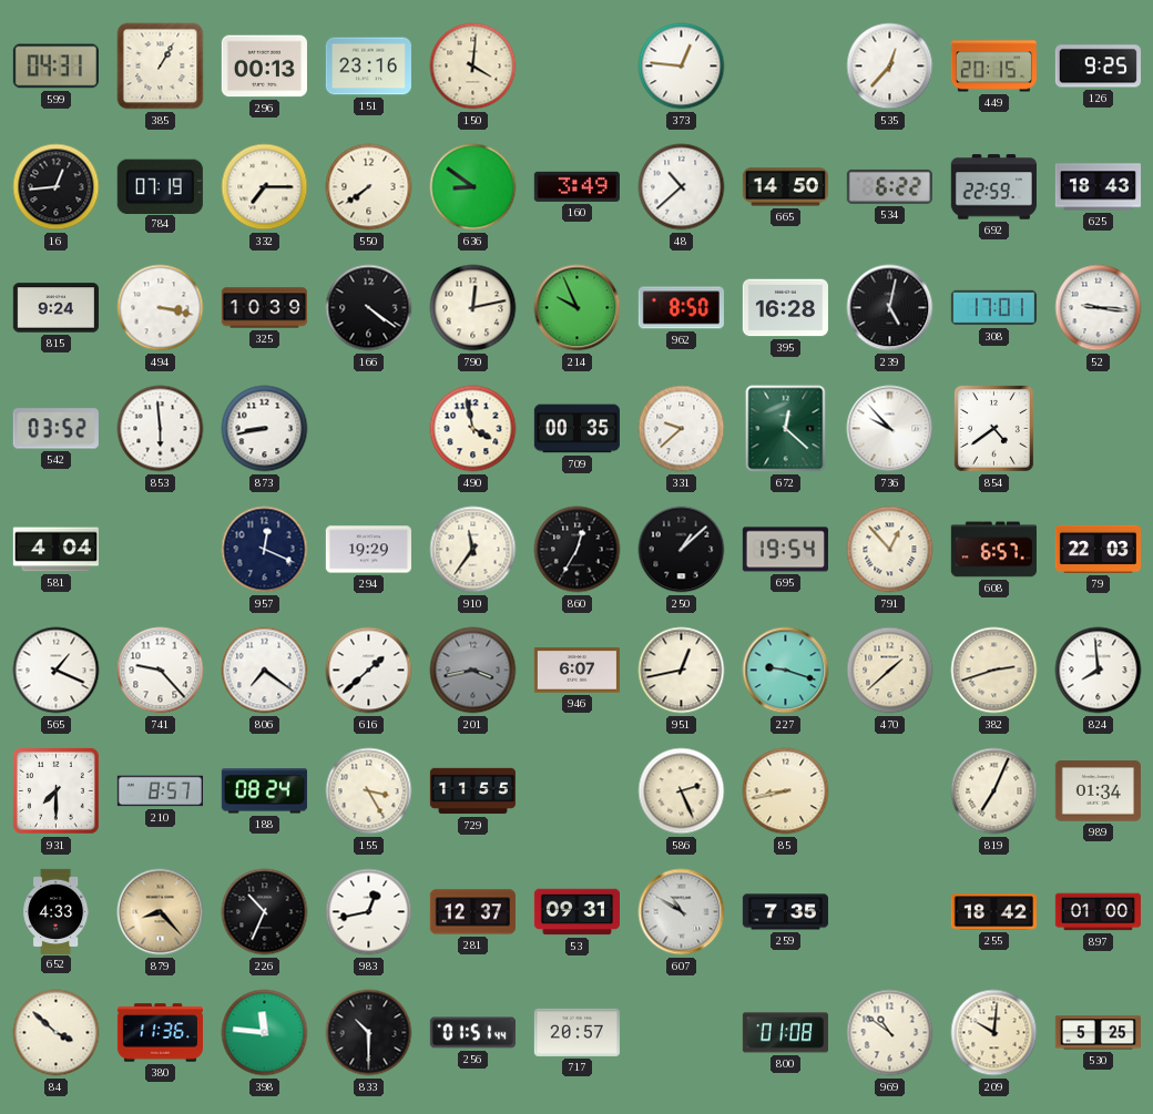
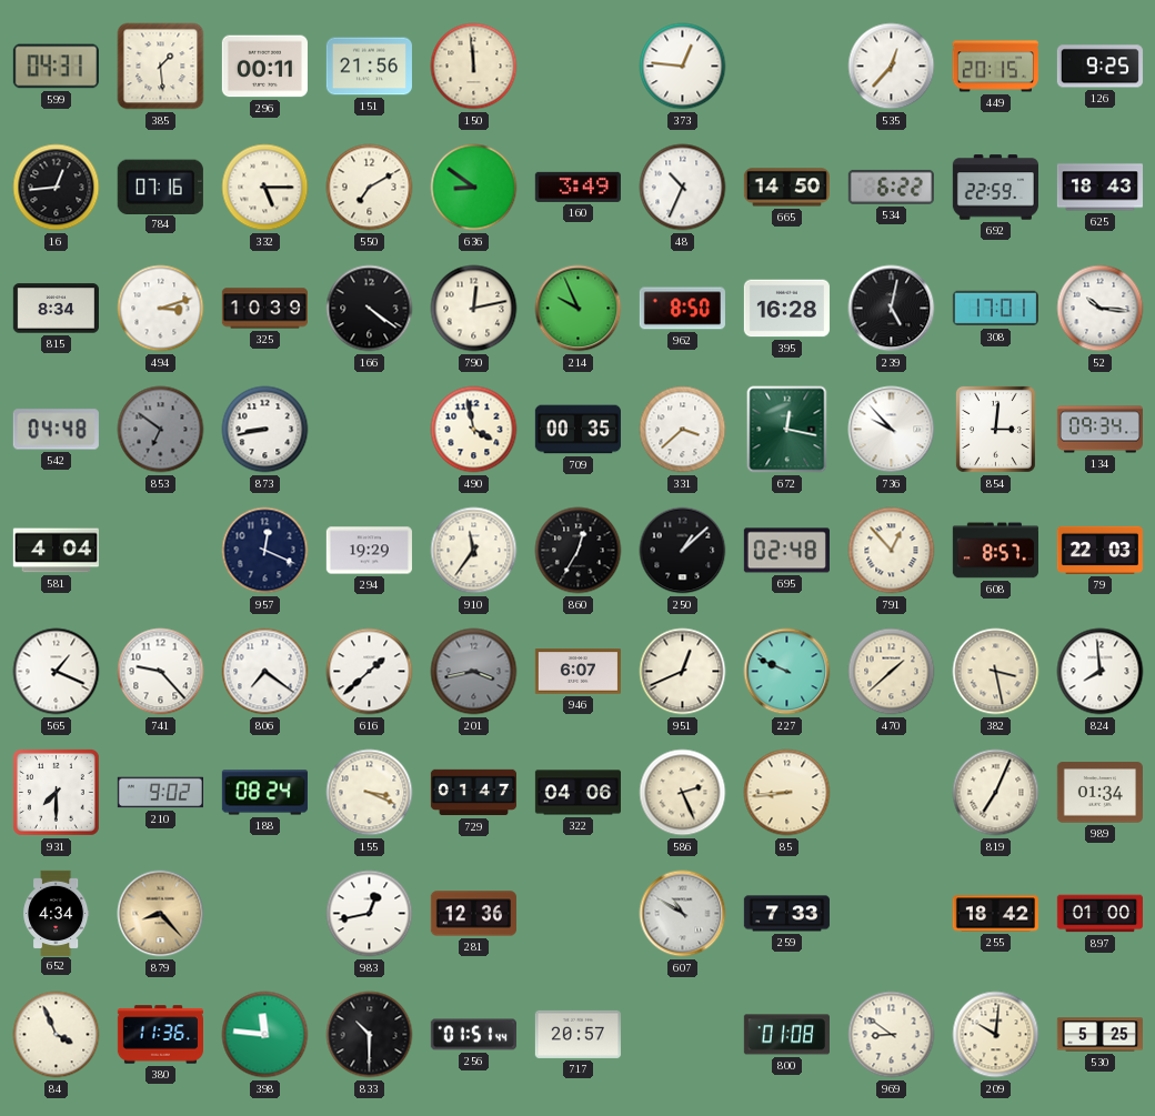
385: 1:05 -> 1:29 (161, 67)
296: 00:13 -> 00:11 (264, 67)
151: 23:16 -> 21:56 (369, 67)
150: 4:01 -> 11:59 (474, 67)
784: 07:19 -> 07:16 (160, 187)
332: 7:15 -> 5:15 (265, 188)
550: 7:39 -> 7:10 (370, 188)
48: 10:38 -> 10:34 (683, 188)
815: 9:24 -> 8:34 (56, 309)
494: 3:17 -> 3:12 (161, 309)
52: 9:16 -> 10:16 (1101, 309)
542: 03:52 -> 04:48 (56, 430)
853: 5:59 -> 6:51 (161, 430)
853 dial: white -> grey (161, 430)
331: 9:38 -> 3:38 (683, 430)
672: 12:22 -> 12:17 (787, 430)
854: 4:39 -> 3:01 (995, 429)
134: none -> 09:34 (1099, 430)
695: 19:54 -> 02:48 (786, 551)
608: 6:57 -> 8:57 (995, 551)
951: 12:43 -> 12:41 (683, 672)
227: 9:18 -> 9:49 (787, 672)
382: 2:42 -> 3:28 (996, 672)
210: 8:57 -> 9:02 (160, 793)
155: 3:25 -> 3:19 (370, 793)
729: 11:55 -> 01:47 (473, 793)
322: none -> 04:06 (577, 793)
85: 8:43 -> 8:44 (787, 793)
652: 4:33 -> 4:34 (57, 913)
226: 10:34 -> none (265, 912)
281: 12:37 -> 12:36 (473, 914)
53: 09:31 -> none (576, 912)
259: 7:35 -> 7:33 (786, 914)
84: 3:52 -> 3:56 (57, 1035)
969: 10:51 -> 8:51 (892, 1035)
